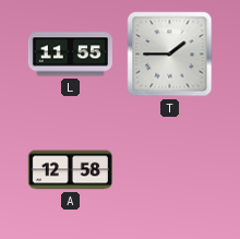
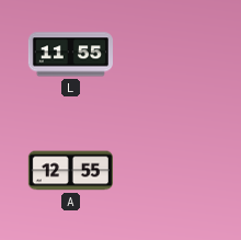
T: 1:45 -> none (170, 55)
A: 12:58 -> 12:55 (70, 171)
